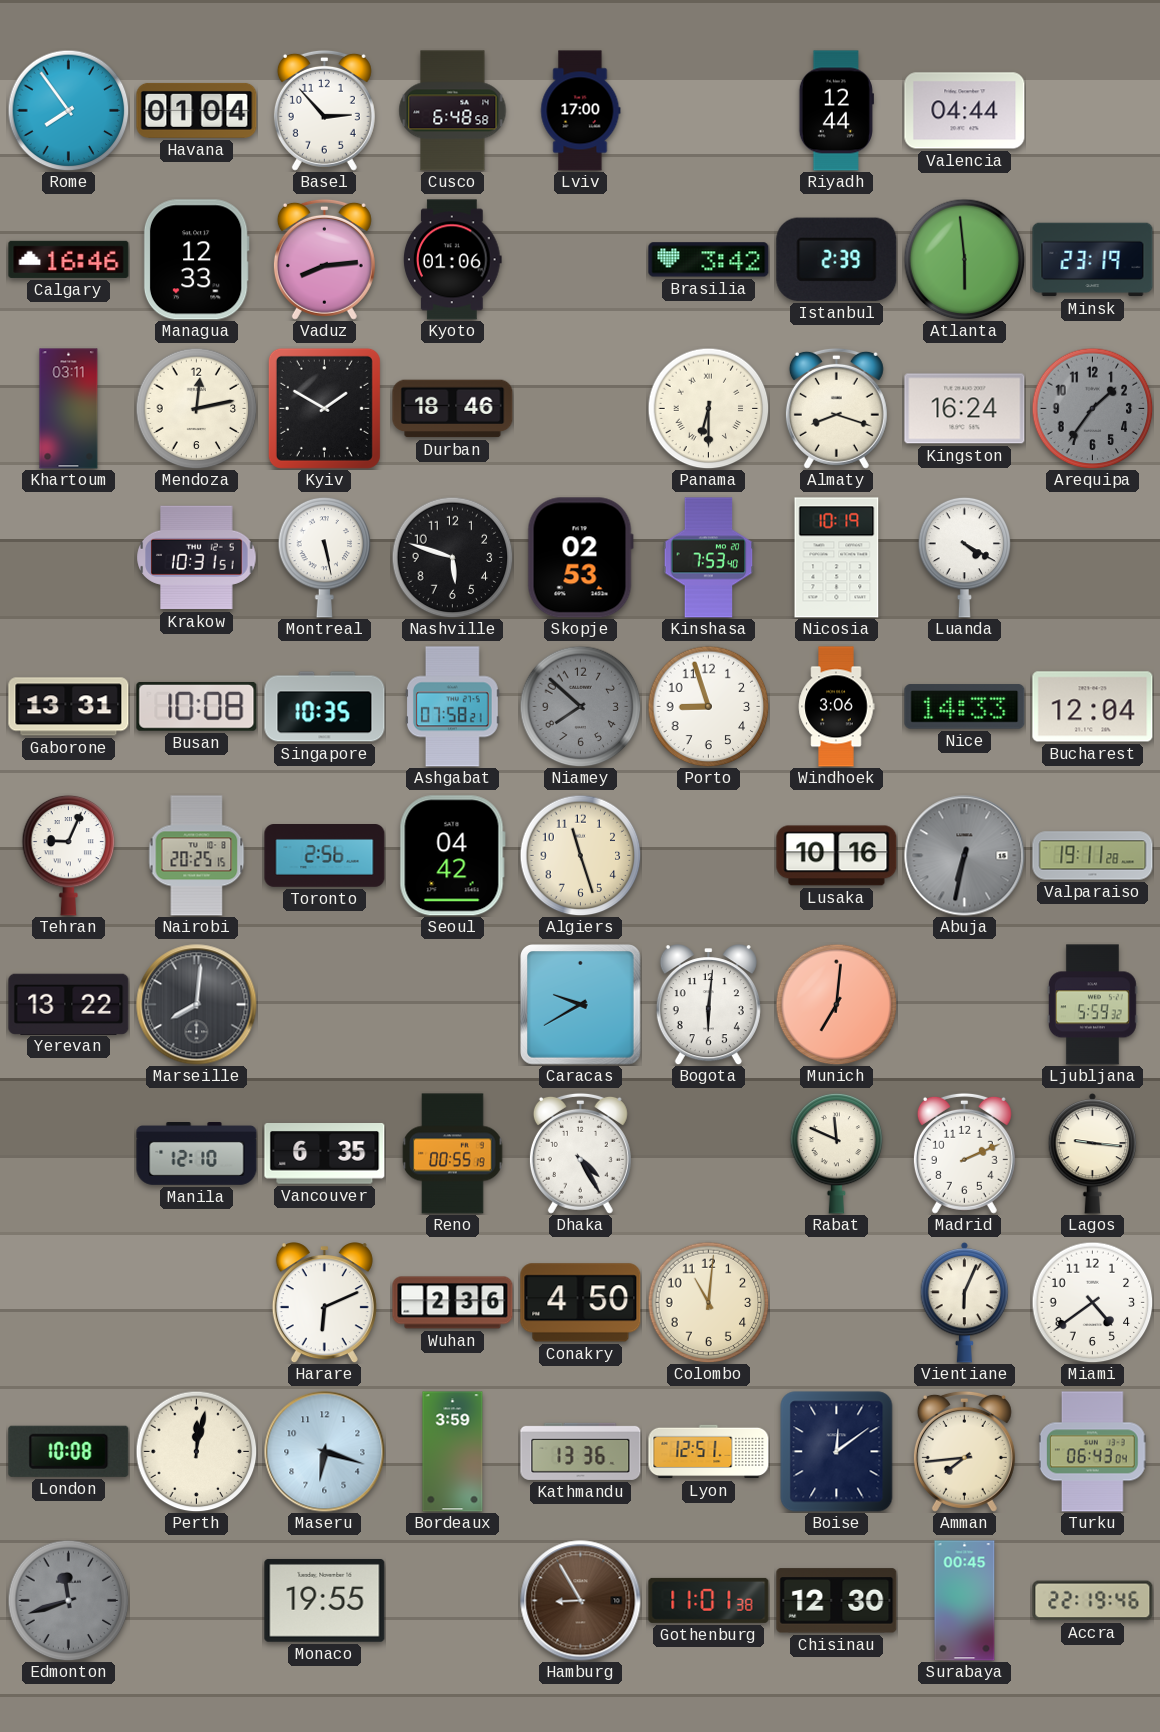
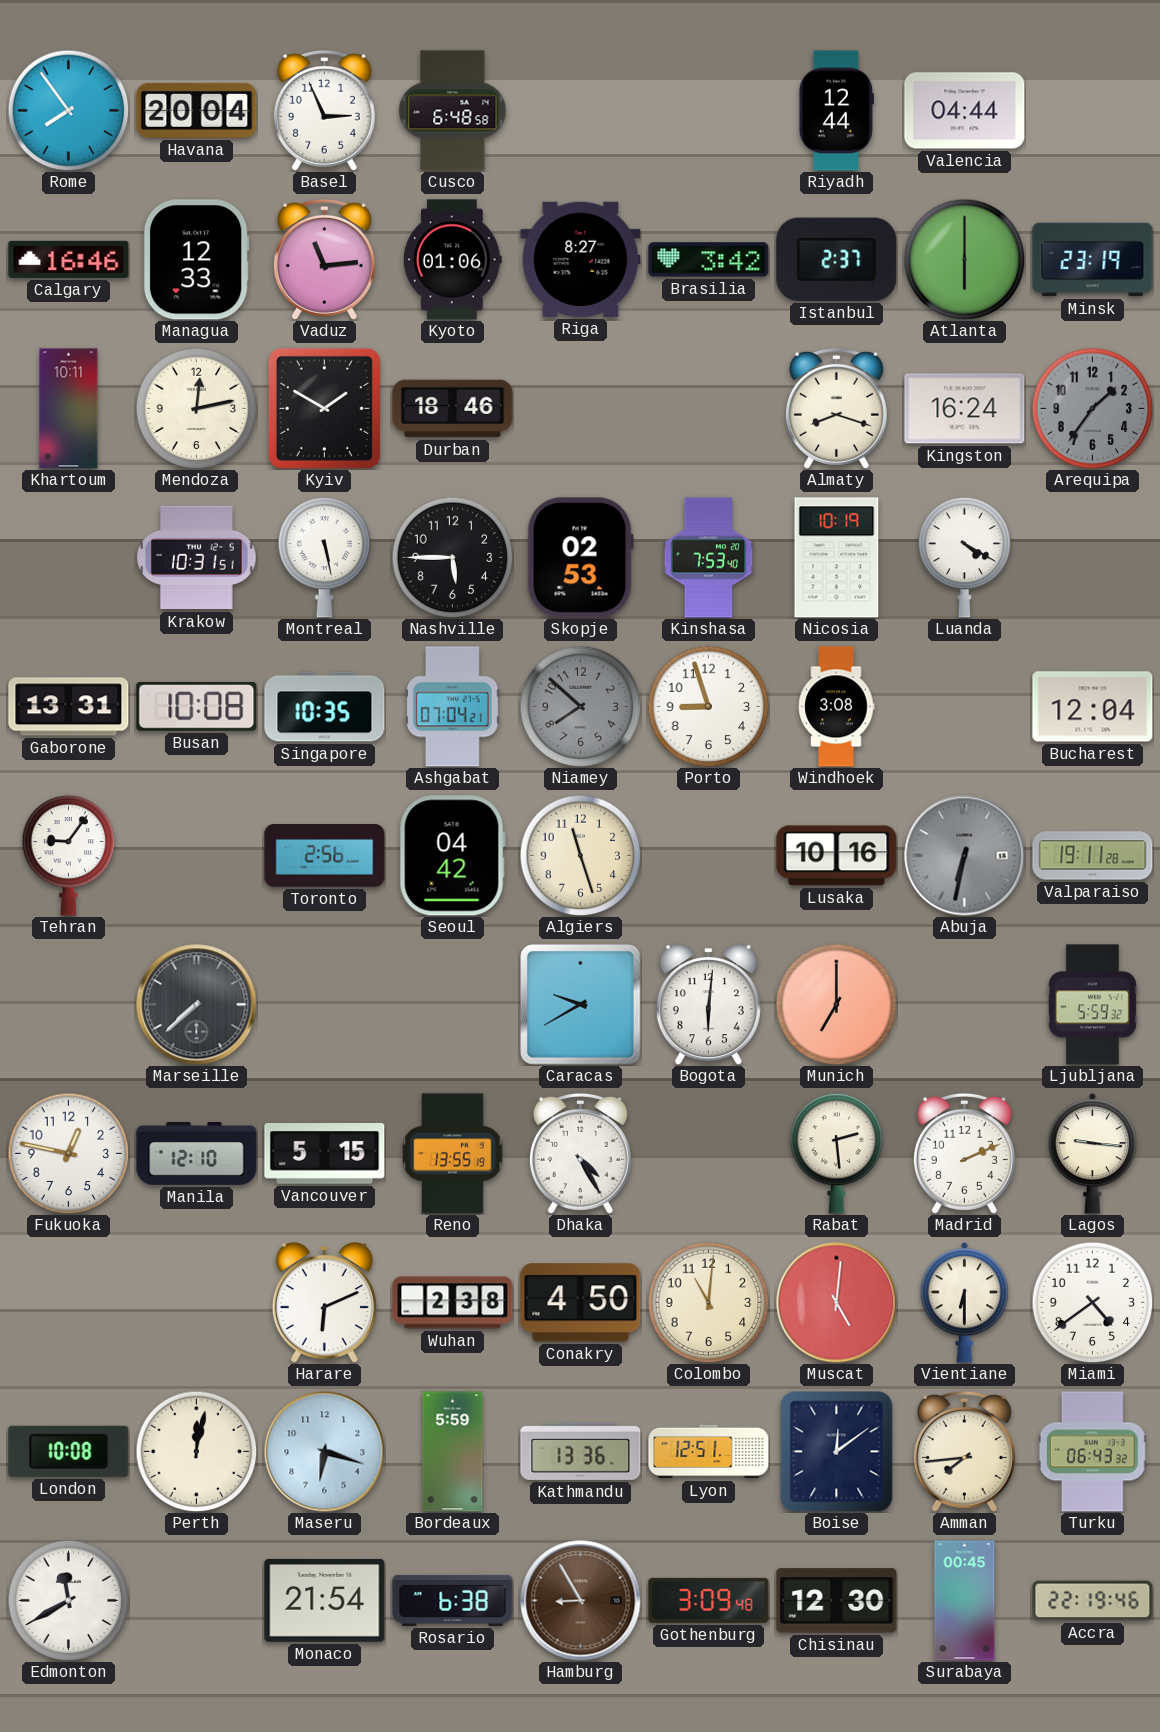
Havana: 01:04 -> 20:04 (197, 110)
Basel: 2:53 -> 2:56 (324, 110)
Lviv: 17:00 -> none (581, 111)
Vaduz: 8:14 -> 11:14 (324, 259)
Riga: none -> 8:27 (581, 259)
Istanbul: 2:39 -> 2:37 (837, 259)
Atlanta: 5:59 -> 6:00 (964, 259)
Khartoum: 03:11 -> 10:11 (69, 409)
Panama: 6:30 -> none (708, 408)
Nashville: 5:48 -> 5:45 (452, 557)
Ashgabat: 07:58 -> 07:04 (452, 707)
Windhoek: 3:06 -> 3:08 (836, 707)
Nice: 14:33 -> none (965, 707)
Tehran: 9:04 -> 9:06 (69, 855)
Nairobi: 20:25 -> none (197, 856)
Yerevan: 13:22 -> none (69, 1004)
Marseille: 8:01 -> 7:38 (197, 1005)
Munich: 7:01 -> 7:00 (836, 1004)
Fukuoka: none -> 12:47 (68, 1153)
Vancouver: 6:35 -> 5:15 (325, 1154)
Reno: 00:55 -> 13:55 (453, 1154)
Rabat: 11:49 -> 2:29 (837, 1153)
Wuhan: 2:36 -> 2:38 (453, 1303)
Muscat: none -> 5:01 (837, 1303)
Vientiane: 6:04 -> 6:30 (965, 1302)
Bordeaux: 3:59 -> 5:59 (453, 1452)
Turku: 06:43:04 -> 06:43:32 (1092, 1452)
Edmonton: 11:42 -> 11:40 (68, 1600)
Edmonton dial: grey -> white (68, 1600)
Monaco: 19:55 -> 21:54 (325, 1600)
Rosario: none -> 6:38 (453, 1600)
Gothenburg: 11:01 -> 3:09 (709, 1600)
